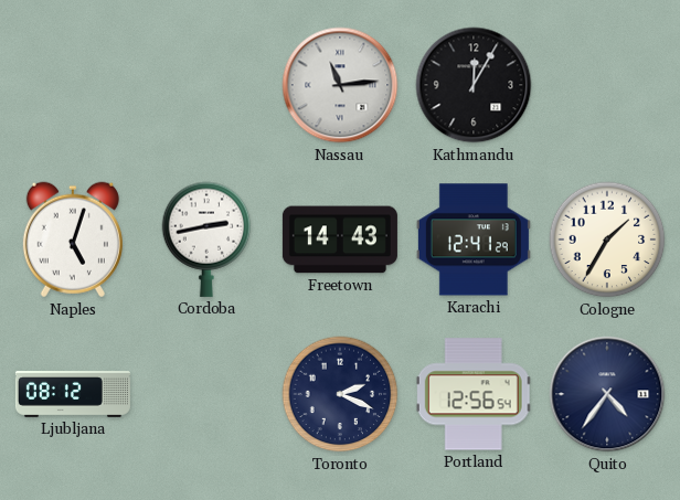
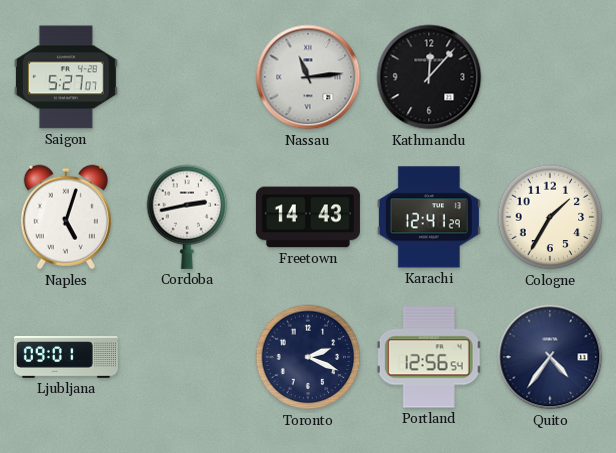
Saigon: none -> 5:27 (66, 77)
Kathmandu: 12:05 -> 12:07 (429, 77)
Ljubljana: 08:12 -> 09:01 (66, 358)
